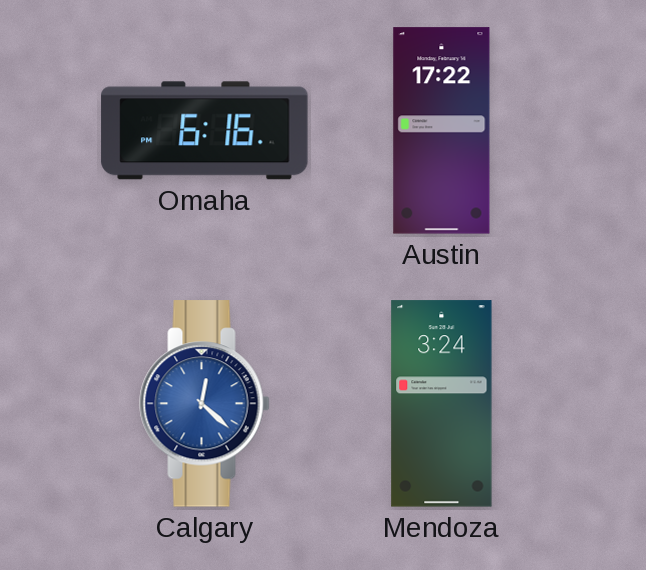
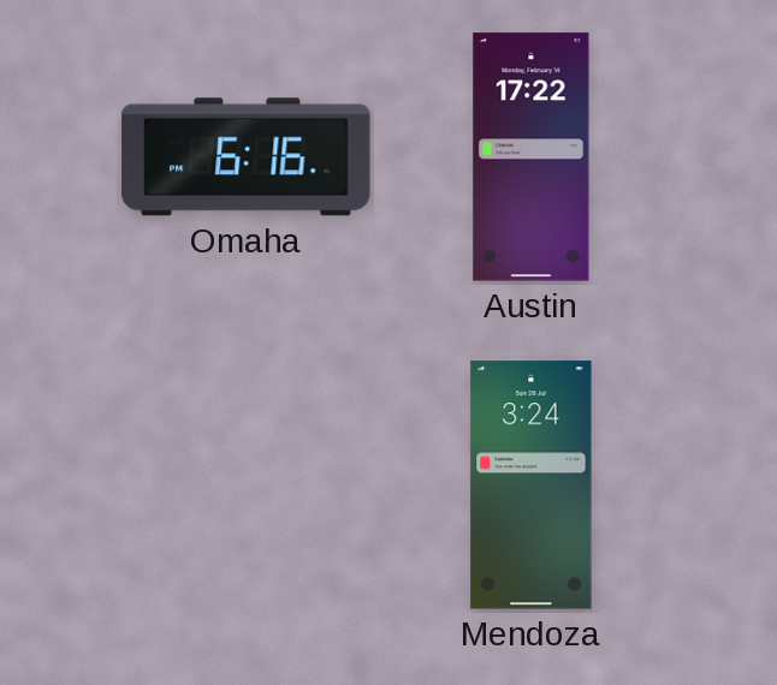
Calgary: 12:22 -> none (205, 404)
